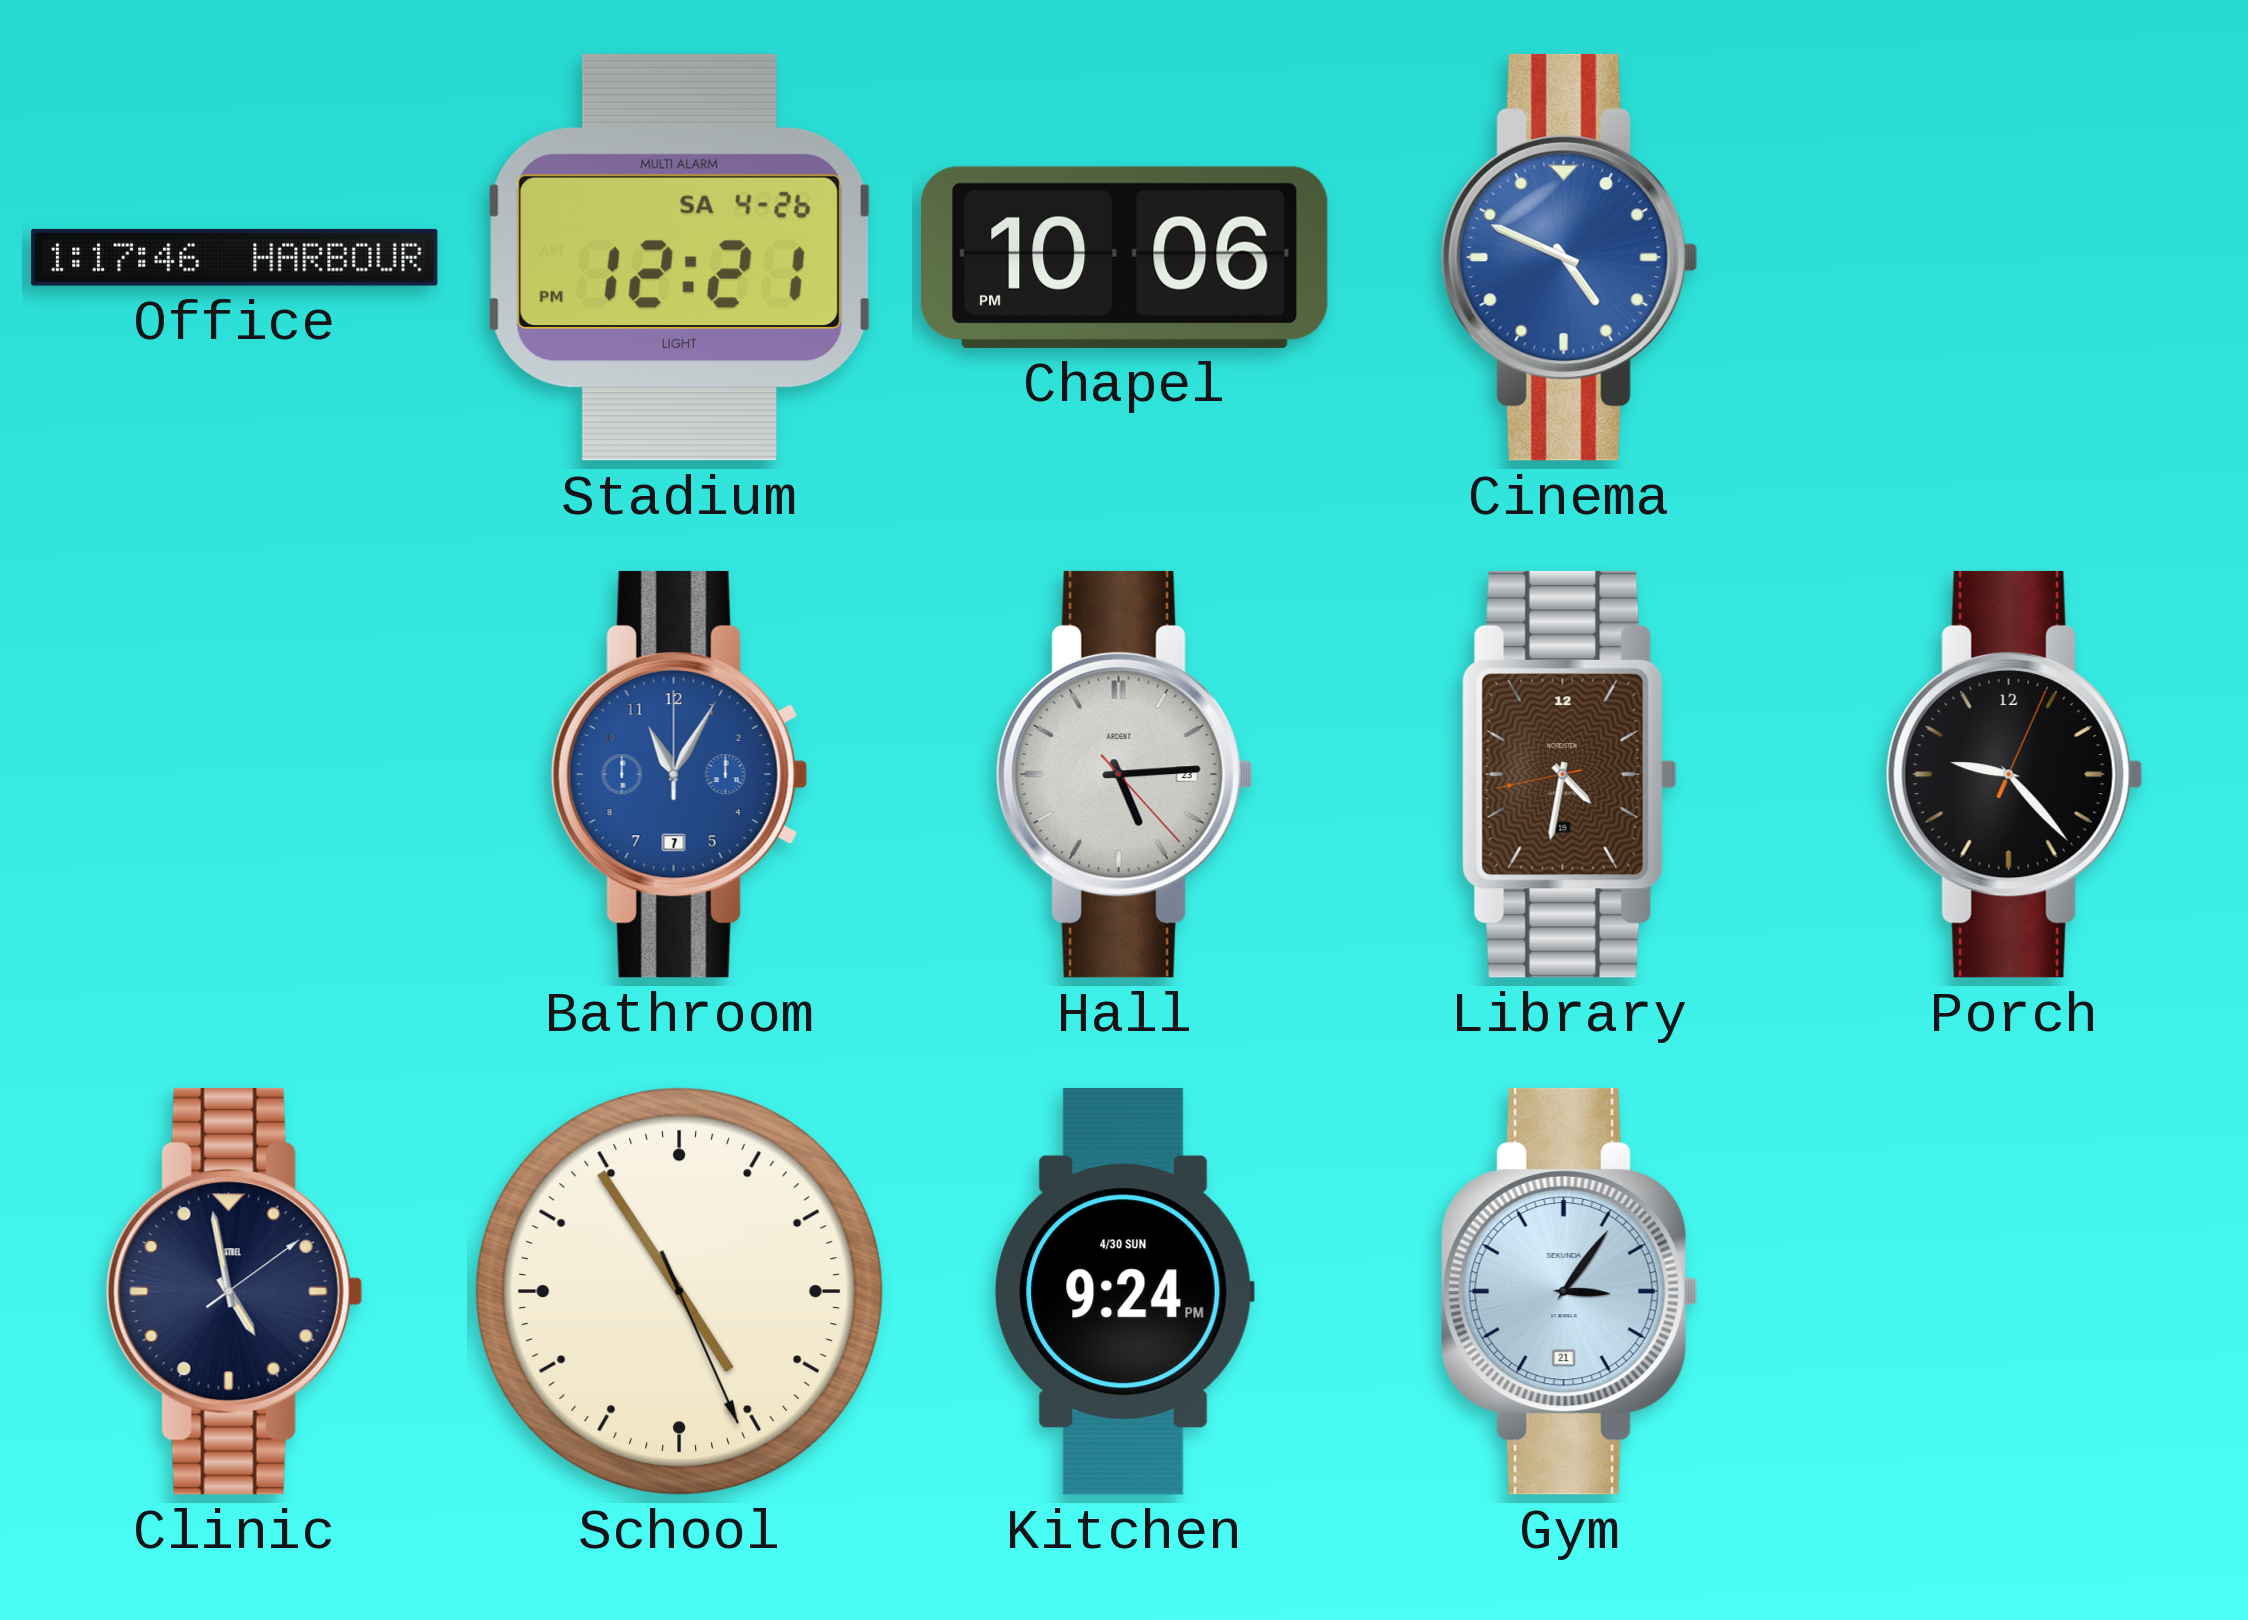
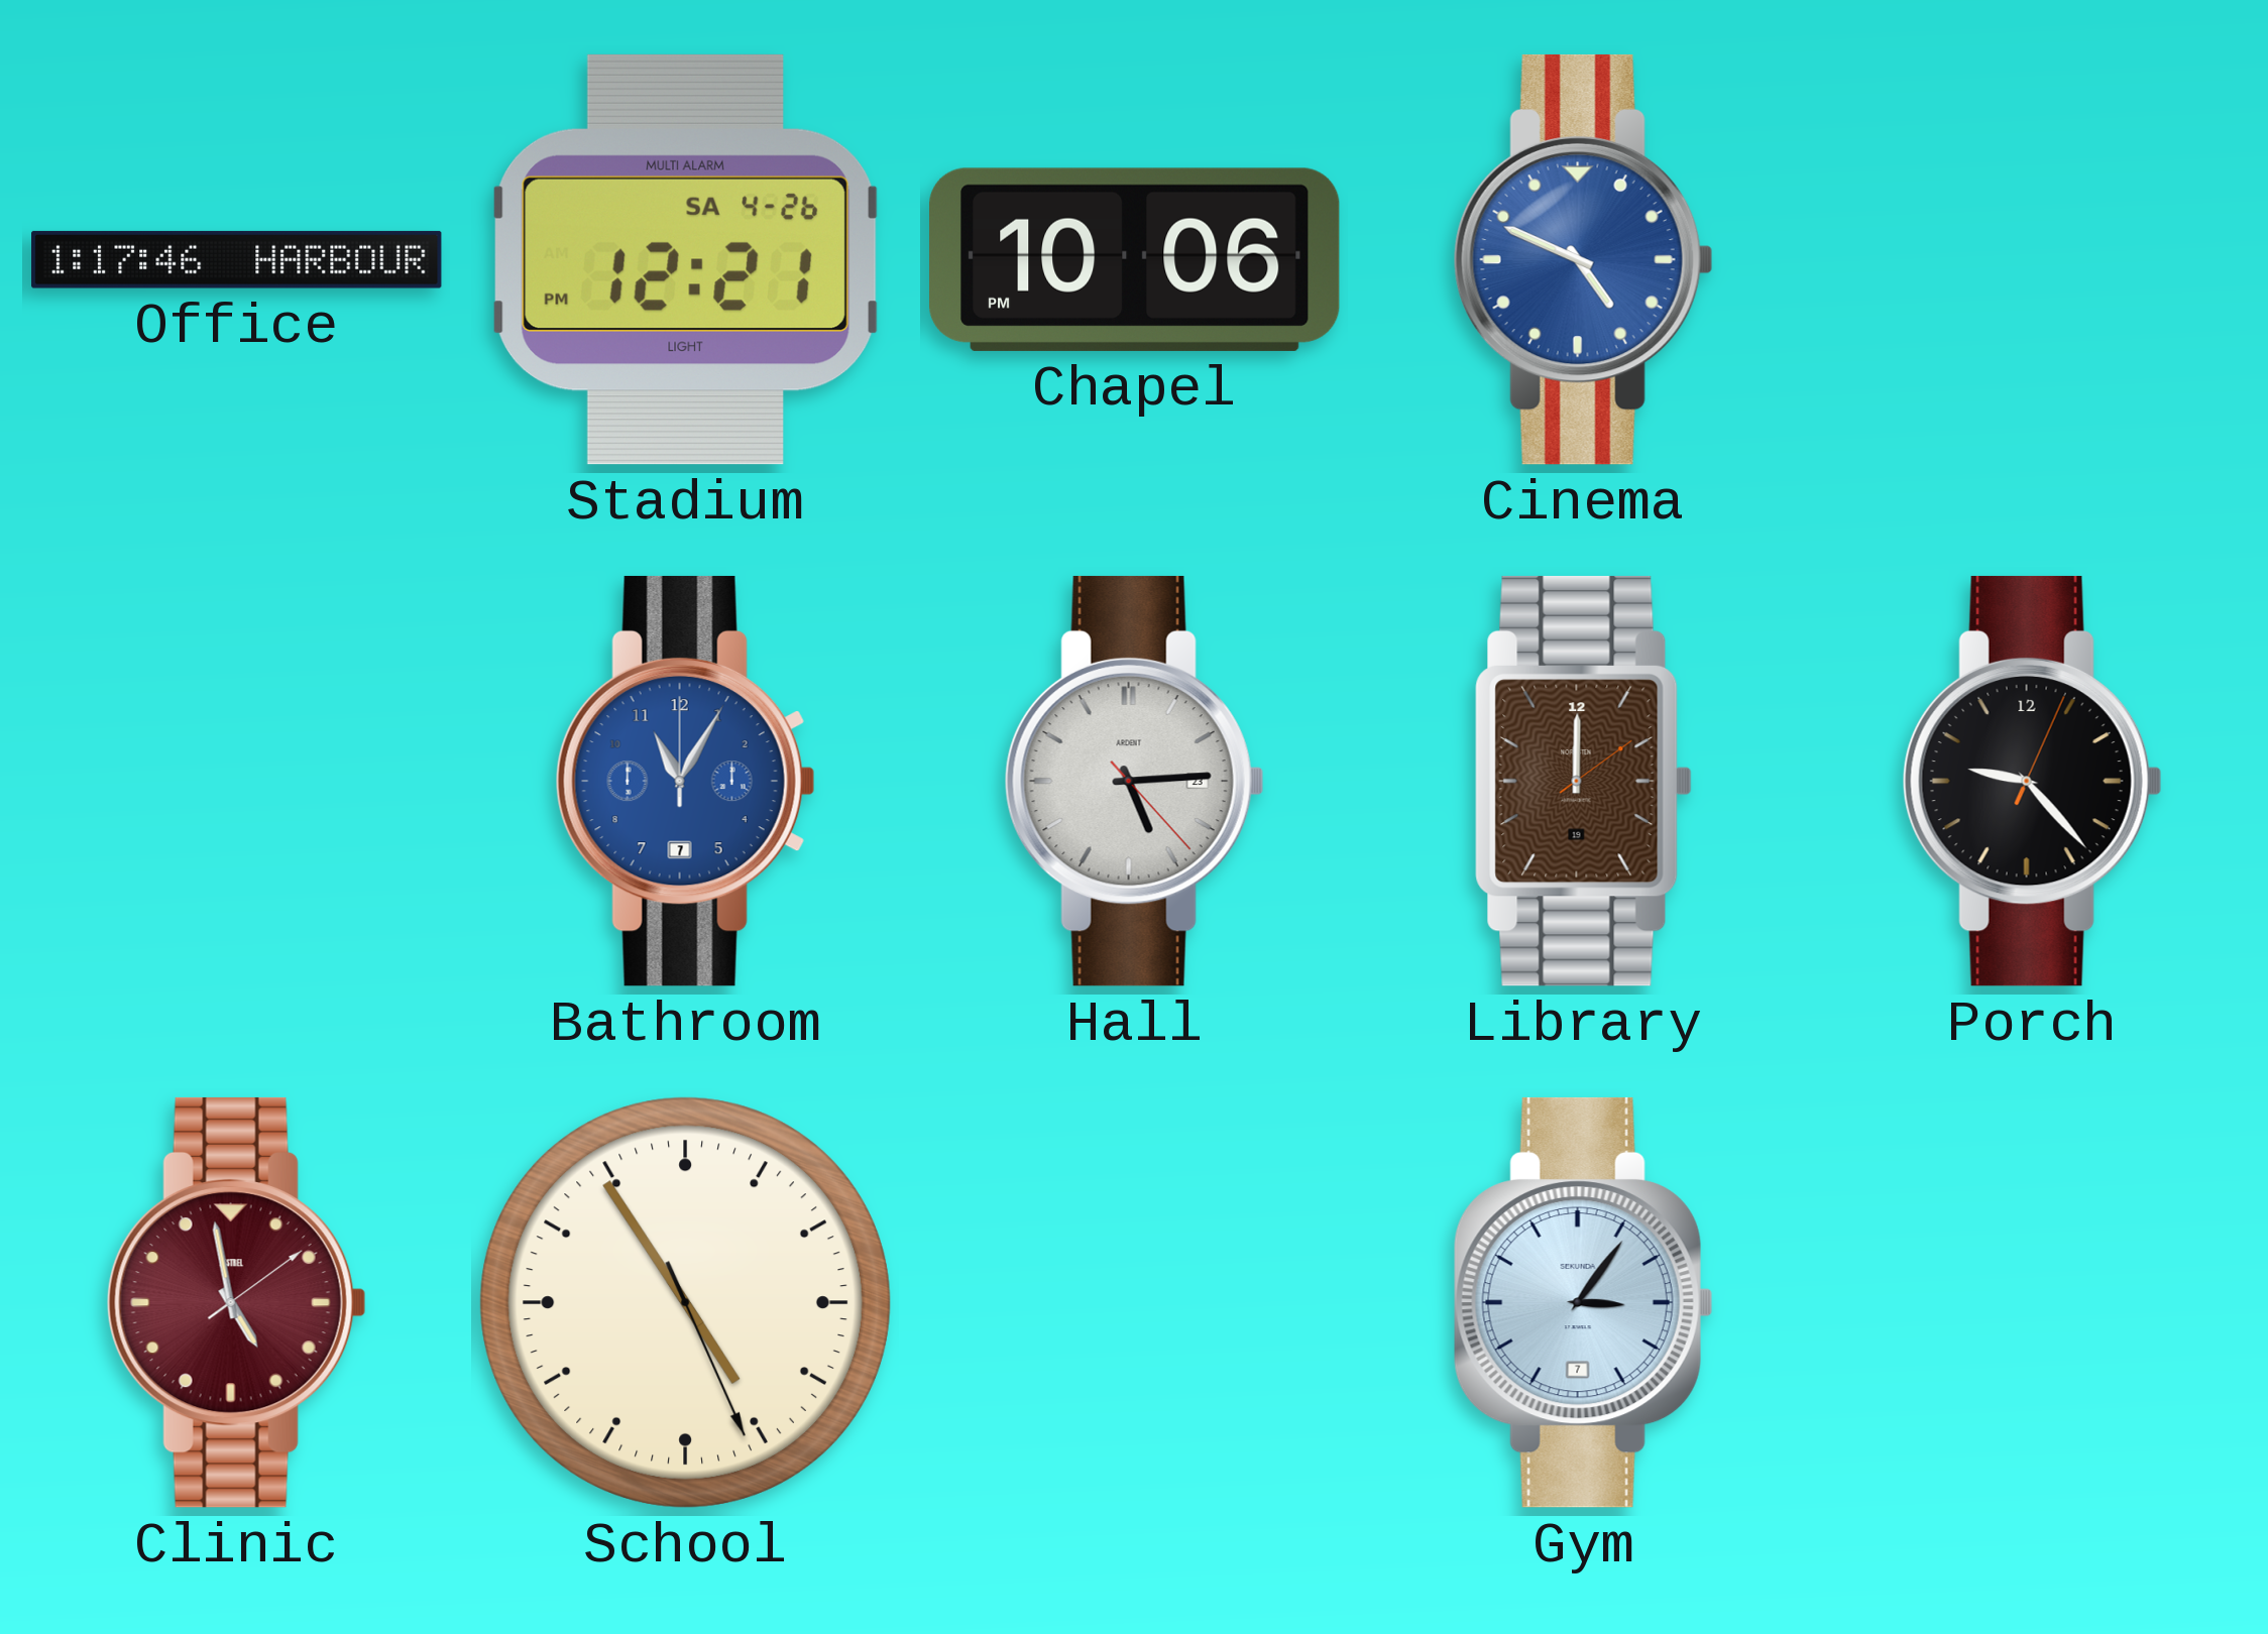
Library: 4:31 -> 12:00 (1584, 781)
Clinic dial: navy -> burgundy (236, 1302)
Kitchen: 9:24 -> none (1124, 1292)
Gym date: 21 -> 7 (1583, 1302)
